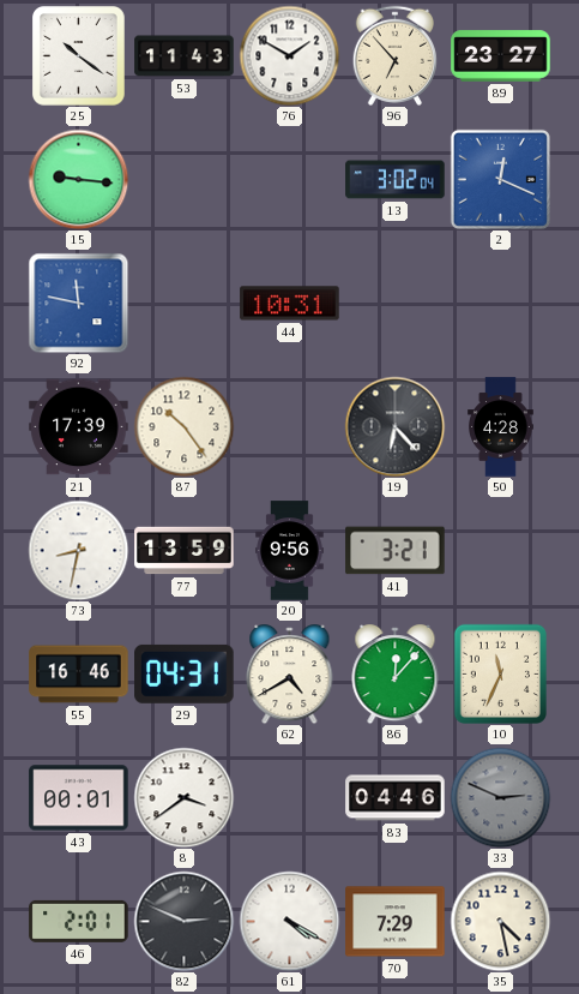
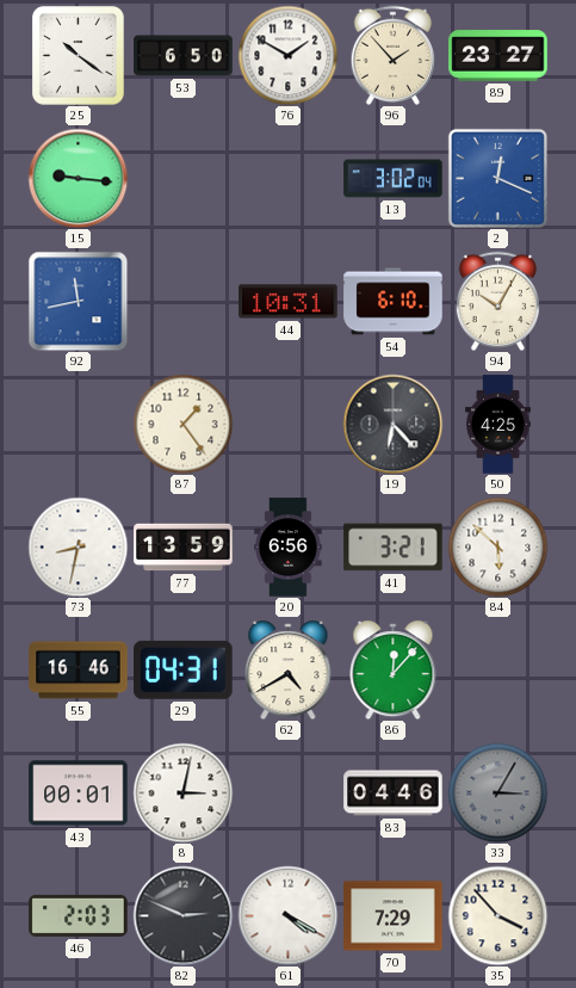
53: 11:43 -> 6:50 (184, 56)
96: 6:53 -> 1:53 (392, 55)
92: 11:47 -> 11:43 (78, 301)
54: none -> 6:10 (394, 302)
94: none -> 10:05 (497, 301)
21: 17:39 -> none (79, 427)
87: 10:24 -> 1:24 (182, 424)
50: 4:28 -> 4:25 (498, 425)
20: 9:56 -> 6:56 (289, 548)
84: none -> 5:52 (497, 547)
10: 11:34 -> none (500, 673)
8: 3:39 -> 3:02 (182, 792)
33: 2:49 -> 3:05 (497, 792)
46: 2:01 -> 2:03 (79, 915)
35: 4:28 -> 3:53 (497, 915)
